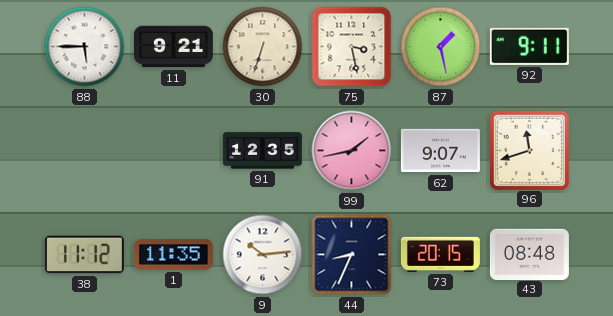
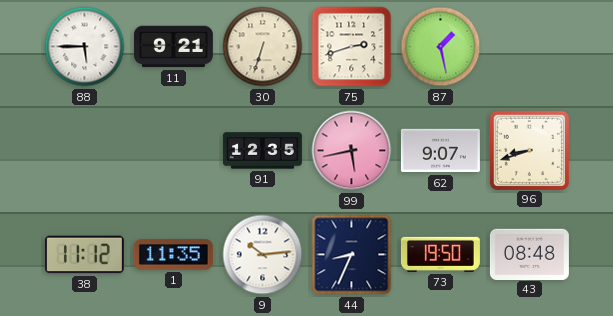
75: 3:28 -> 2:42 (352, 47)
92: 9:11 -> none (529, 46)
99: 1:43 -> 5:43 (352, 151)
96: 11:42 -> 8:42 (529, 150)
73: 20:15 -> 19:50 (440, 254)
